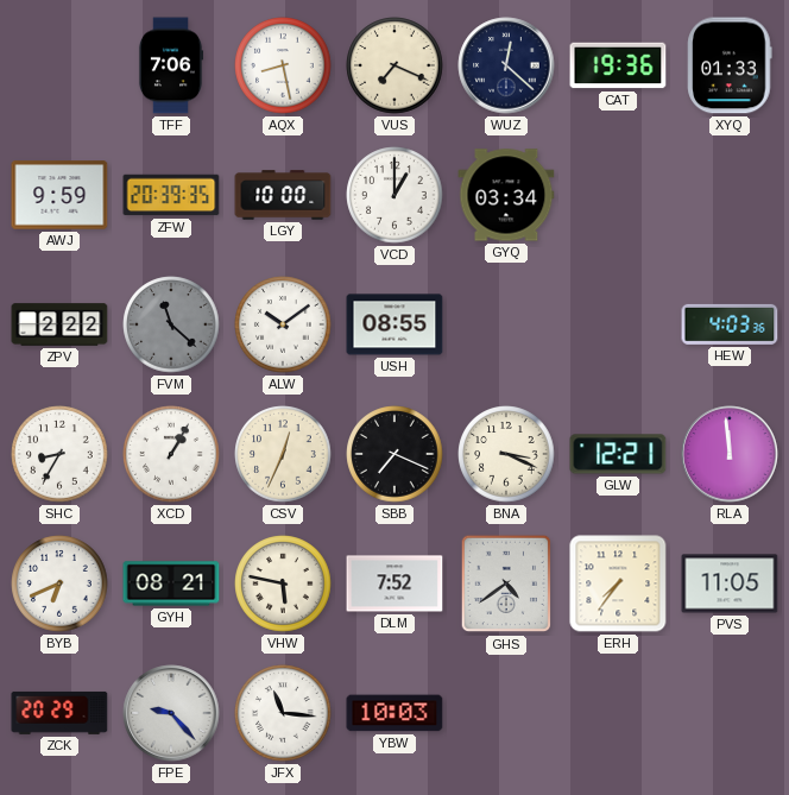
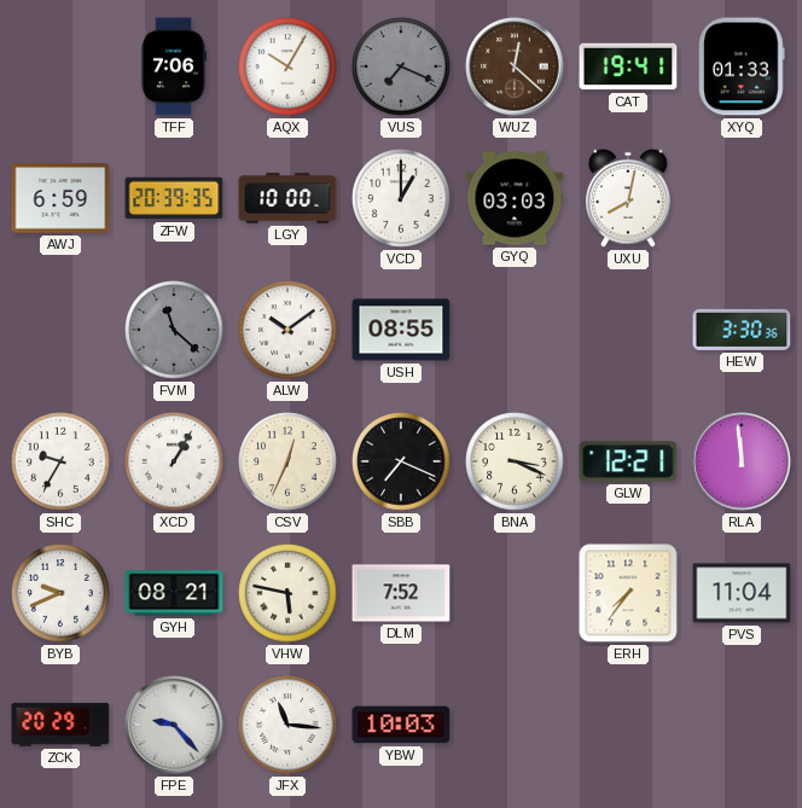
AQX: 8:28 -> 10:05 (287, 66)
VUS dial: cream -> grey (401, 66)
WUZ dial: navy -> brown (515, 66)
CAT: 19:36 -> 19:41 (628, 66)
AWJ: 9:59 -> 6:59 (60, 198)
GYQ: 03:34 -> 03:03 (515, 198)
UXU: none -> 8:02 (629, 198)
ZPV: 2:22 -> none (59, 324)
HEW: 4:03 -> 3:30 (742, 330)
SHC: 8:35 -> 9:35 (60, 461)
BYB: 6:41 -> 9:41 (60, 593)
GHS: 4:39 -> none (505, 583)
PVS: 11:05 -> 11:04 (742, 593)
